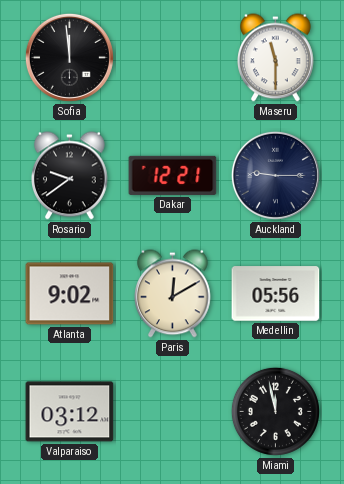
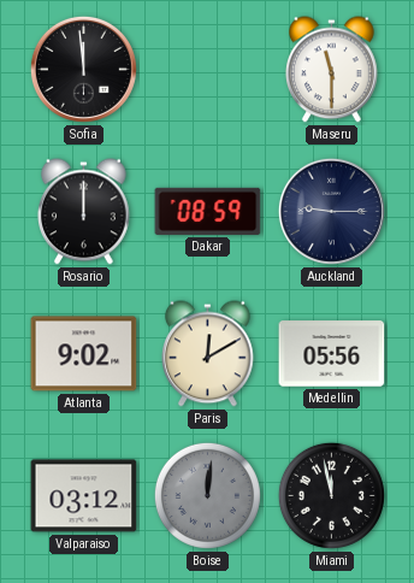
Rosario: 9:39 -> 12:00 (84, 212)
Dakar: 12:21 -> 08:59 (208, 211)
Boise: none -> 12:01 (207, 495)
